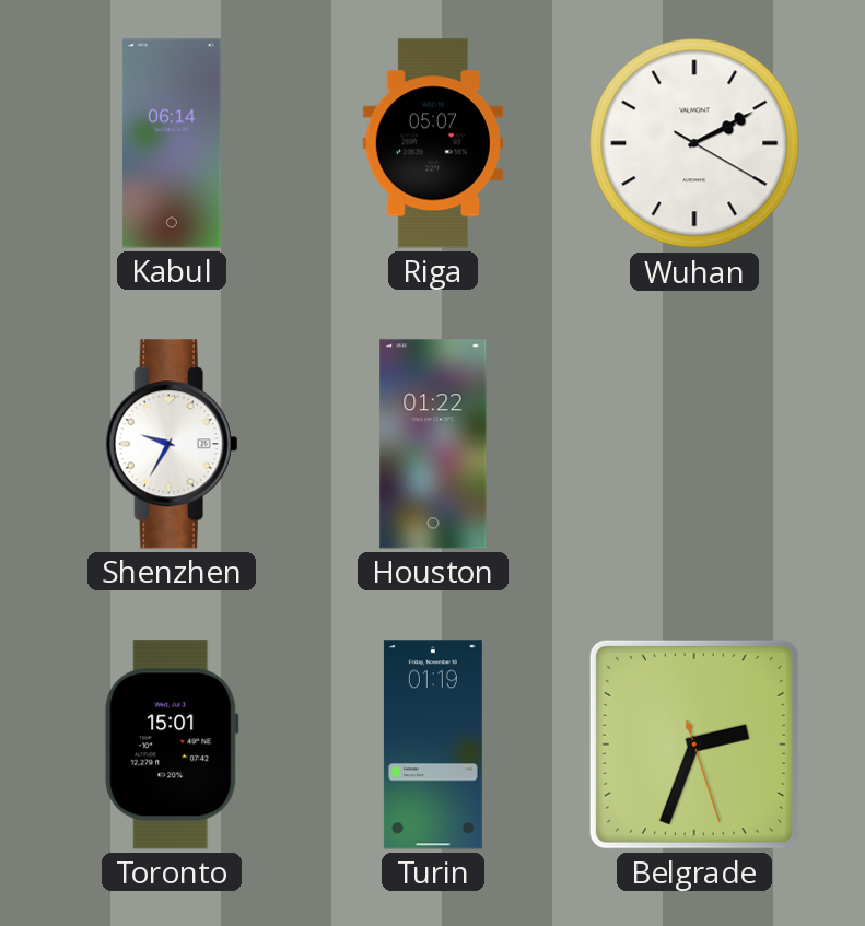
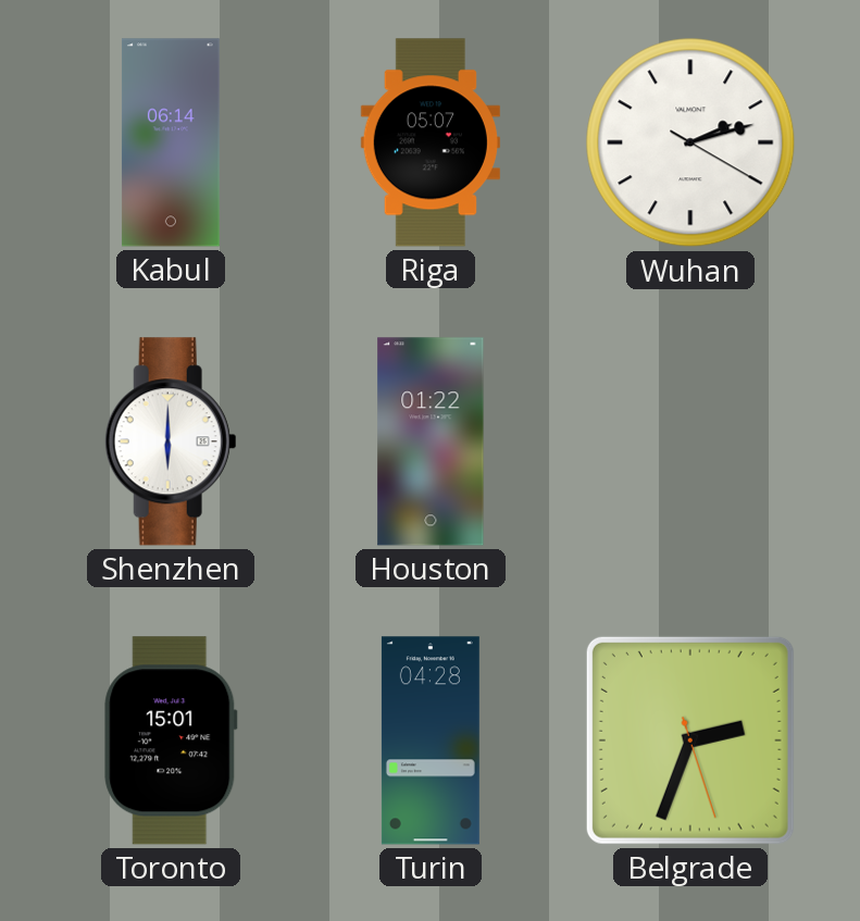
Wuhan: 2:10 -> 2:12 (690, 142)
Shenzhen: 9:35 -> 6:00 (171, 441)
Turin: 01:19 -> 04:28 (431, 740)
